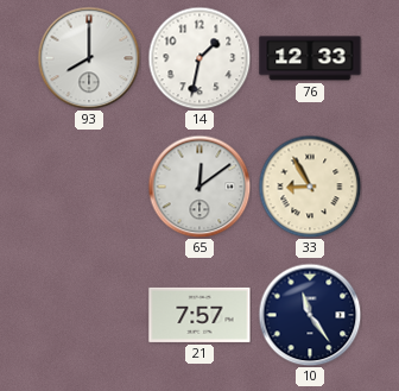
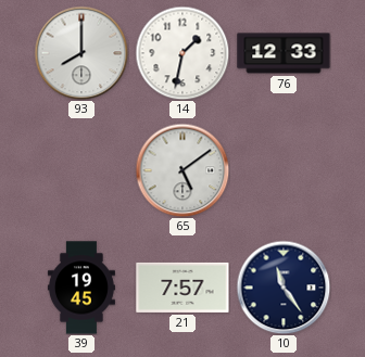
65: 12:09 -> 5:09 (182, 170)
33: 8:55 -> none (310, 187)
39: none -> 19:45 (81, 288)
